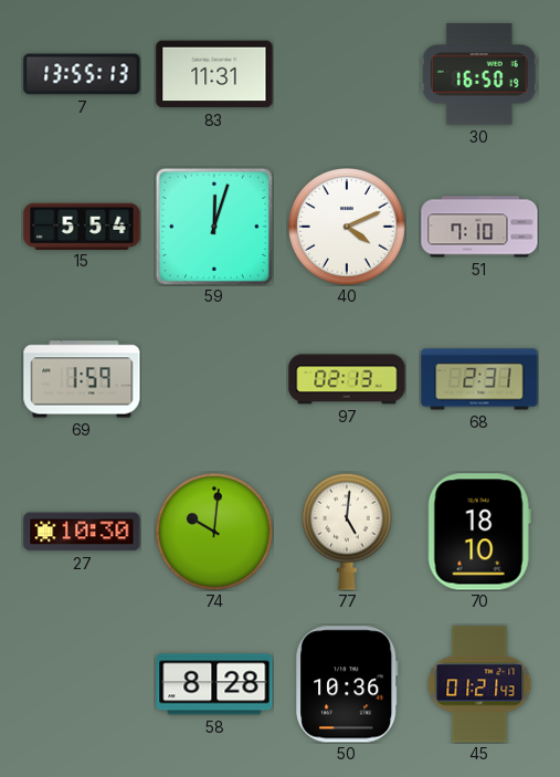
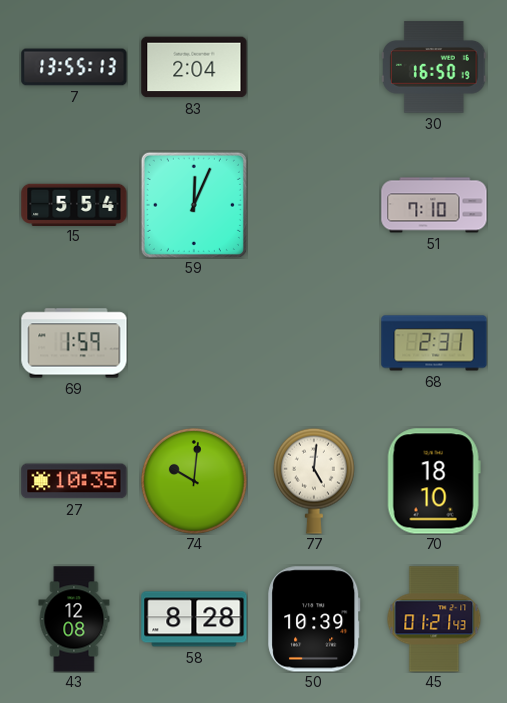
83: 11:31 -> 2:04 (194, 67)
59: 12:03 -> 12:04 (194, 205)
40: 4:11 -> none (347, 227)
97: 02:13 -> none (347, 379)
27: 10:30 -> 10:35 (74, 481)
43: none -> 12:08 (74, 619)
50: 10:36 -> 10:39 (314, 619)
